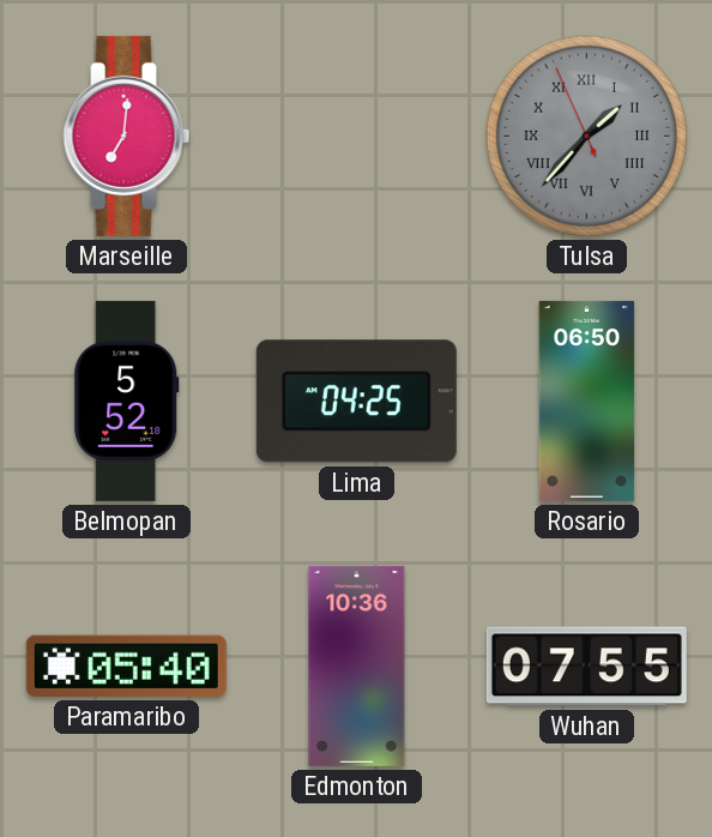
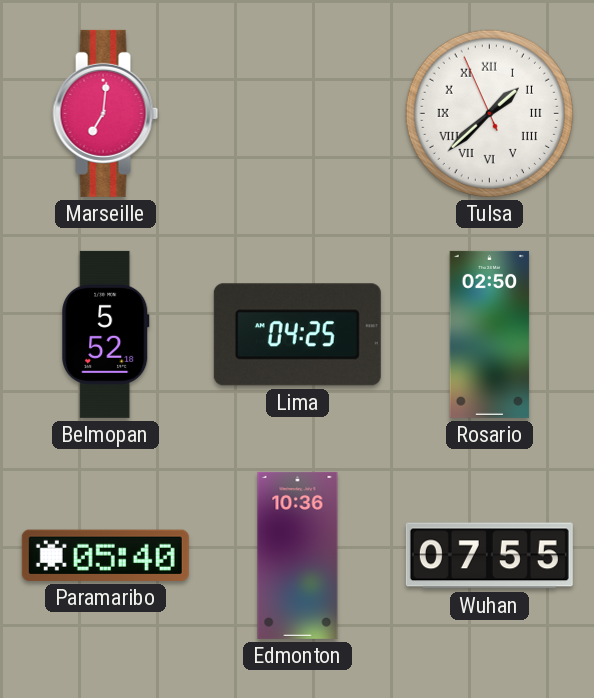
Tulsa: 1:36 -> 1:37 (489, 113)
Tulsa dial: grey -> white (489, 113)
Rosario: 06:50 -> 02:50 (490, 334)
